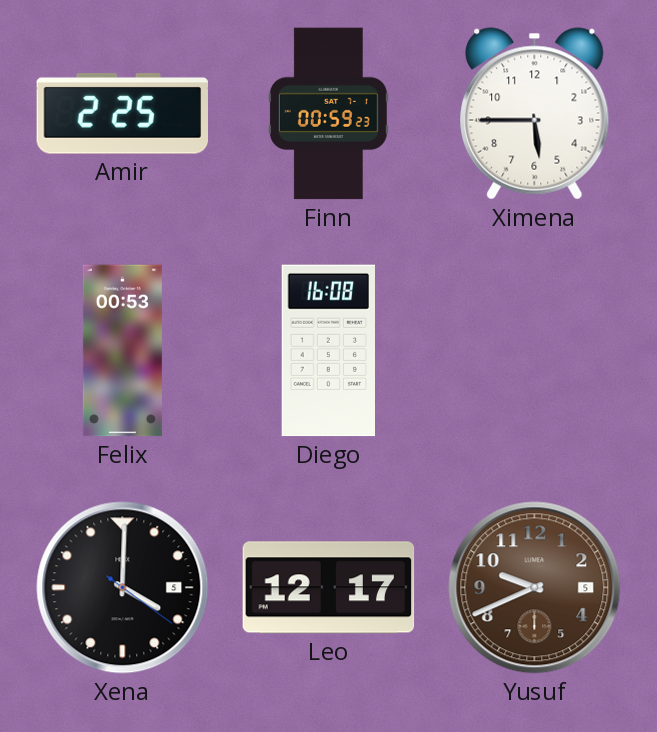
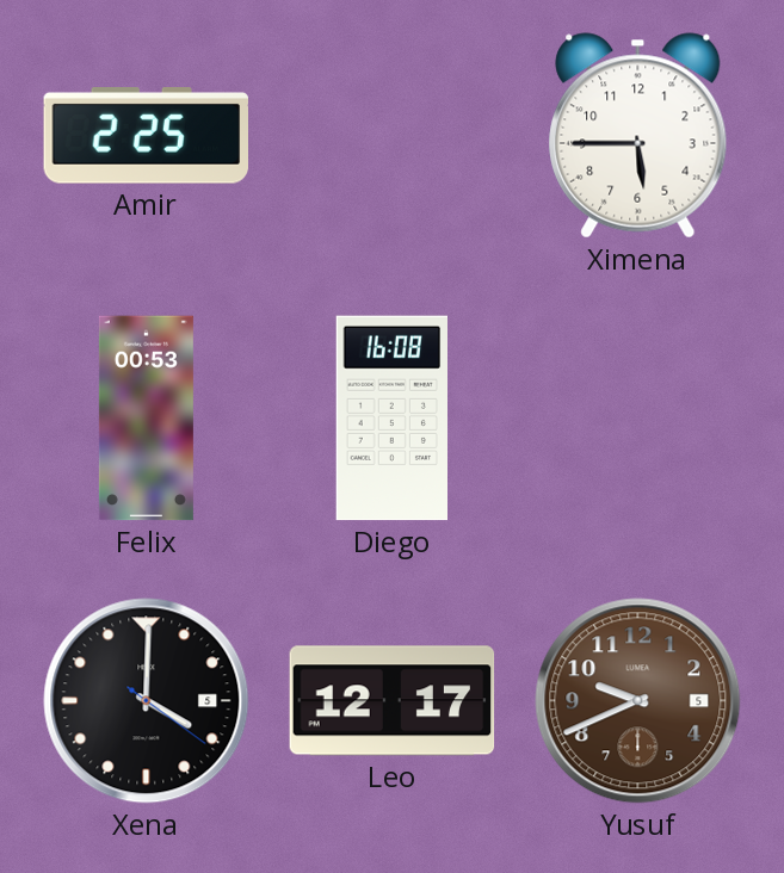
Finn: 00:59 -> none (328, 114)
